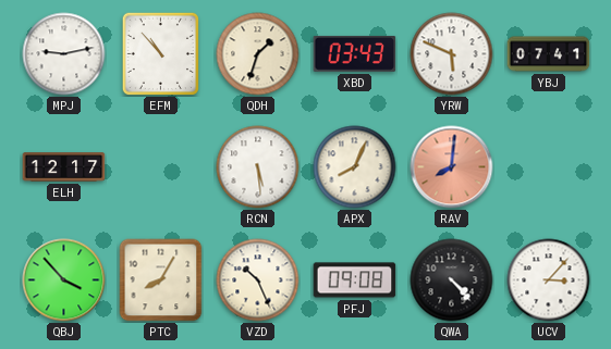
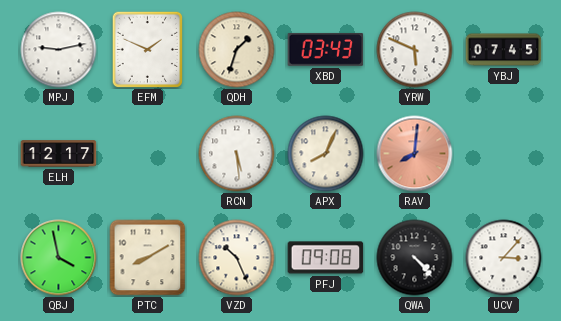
EFM: 10:53 -> 1:49 (147, 49)
YBJ: 07:41 -> 07:45 (504, 50)
QBJ: 3:53 -> 3:58 (59, 258)
PTC: 8:05 -> 8:10 (148, 258)
